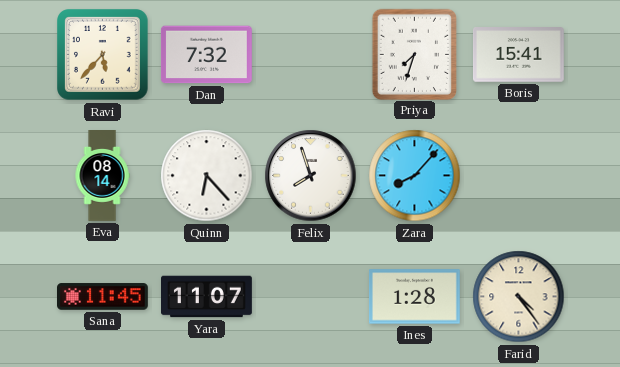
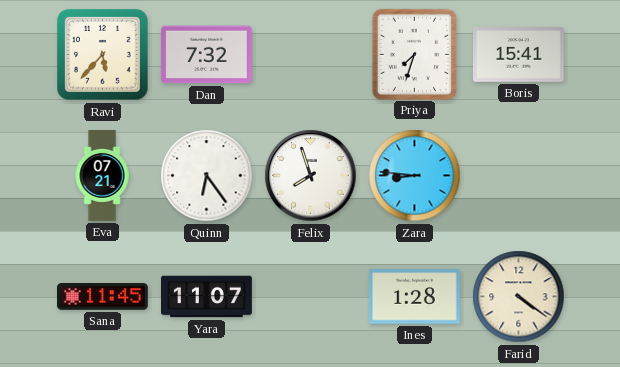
Eva: 08:14 -> 07:21 (102, 176)
Quinn: 6:23 -> 6:24 (207, 176)
Zara: 8:07 -> 8:46 (415, 176)
Farid: 4:24 -> 4:21 (519, 297)
